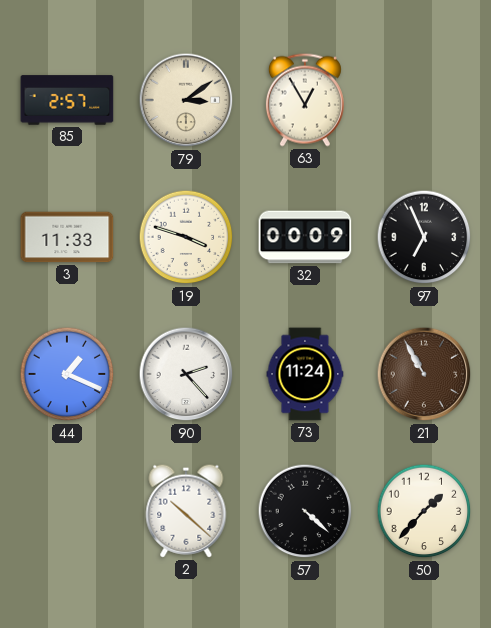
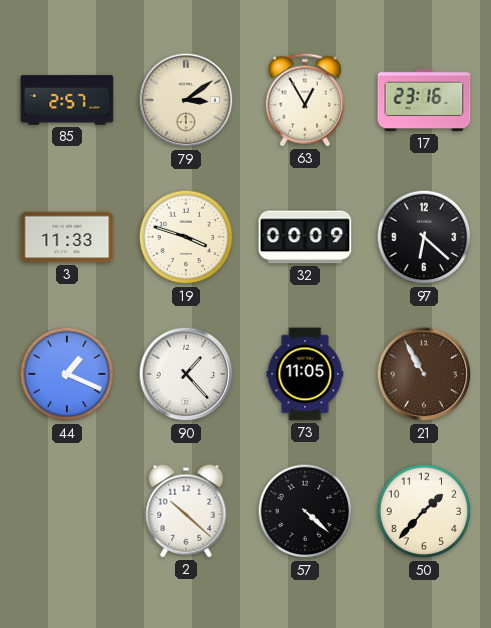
17: none -> 23:16 (424, 100)
97: 6:56 -> 6:22 (424, 237)
90: 2:23 -> 1:23 (186, 374)
73: 11:24 -> 11:05 (305, 374)
